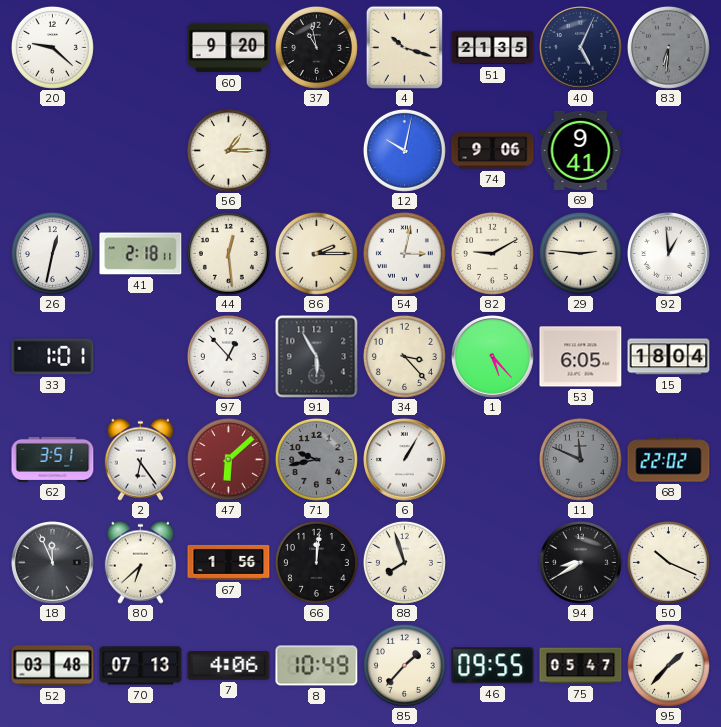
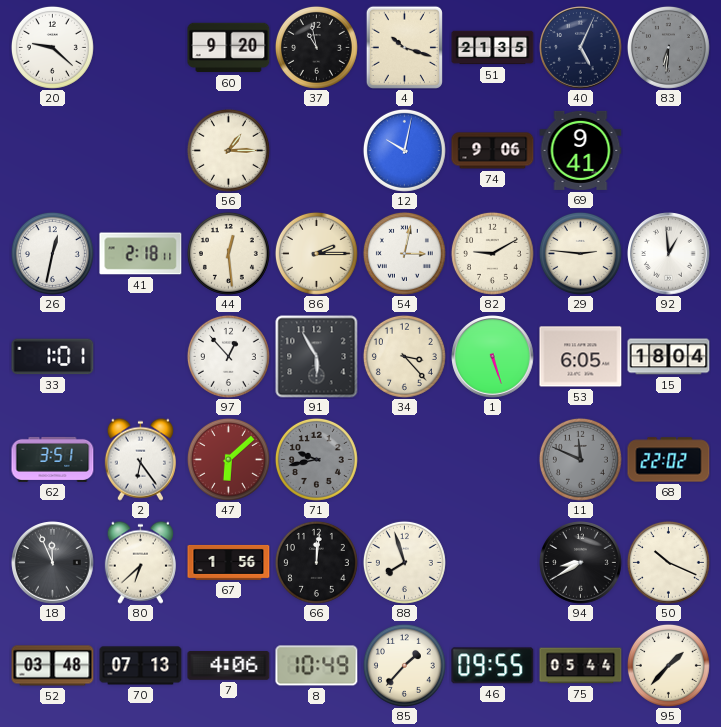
1: 5:23 -> 5:27 (493, 357)
6: 1:05 -> none (405, 460)
75: 05:47 -> 05:44 (581, 666)
